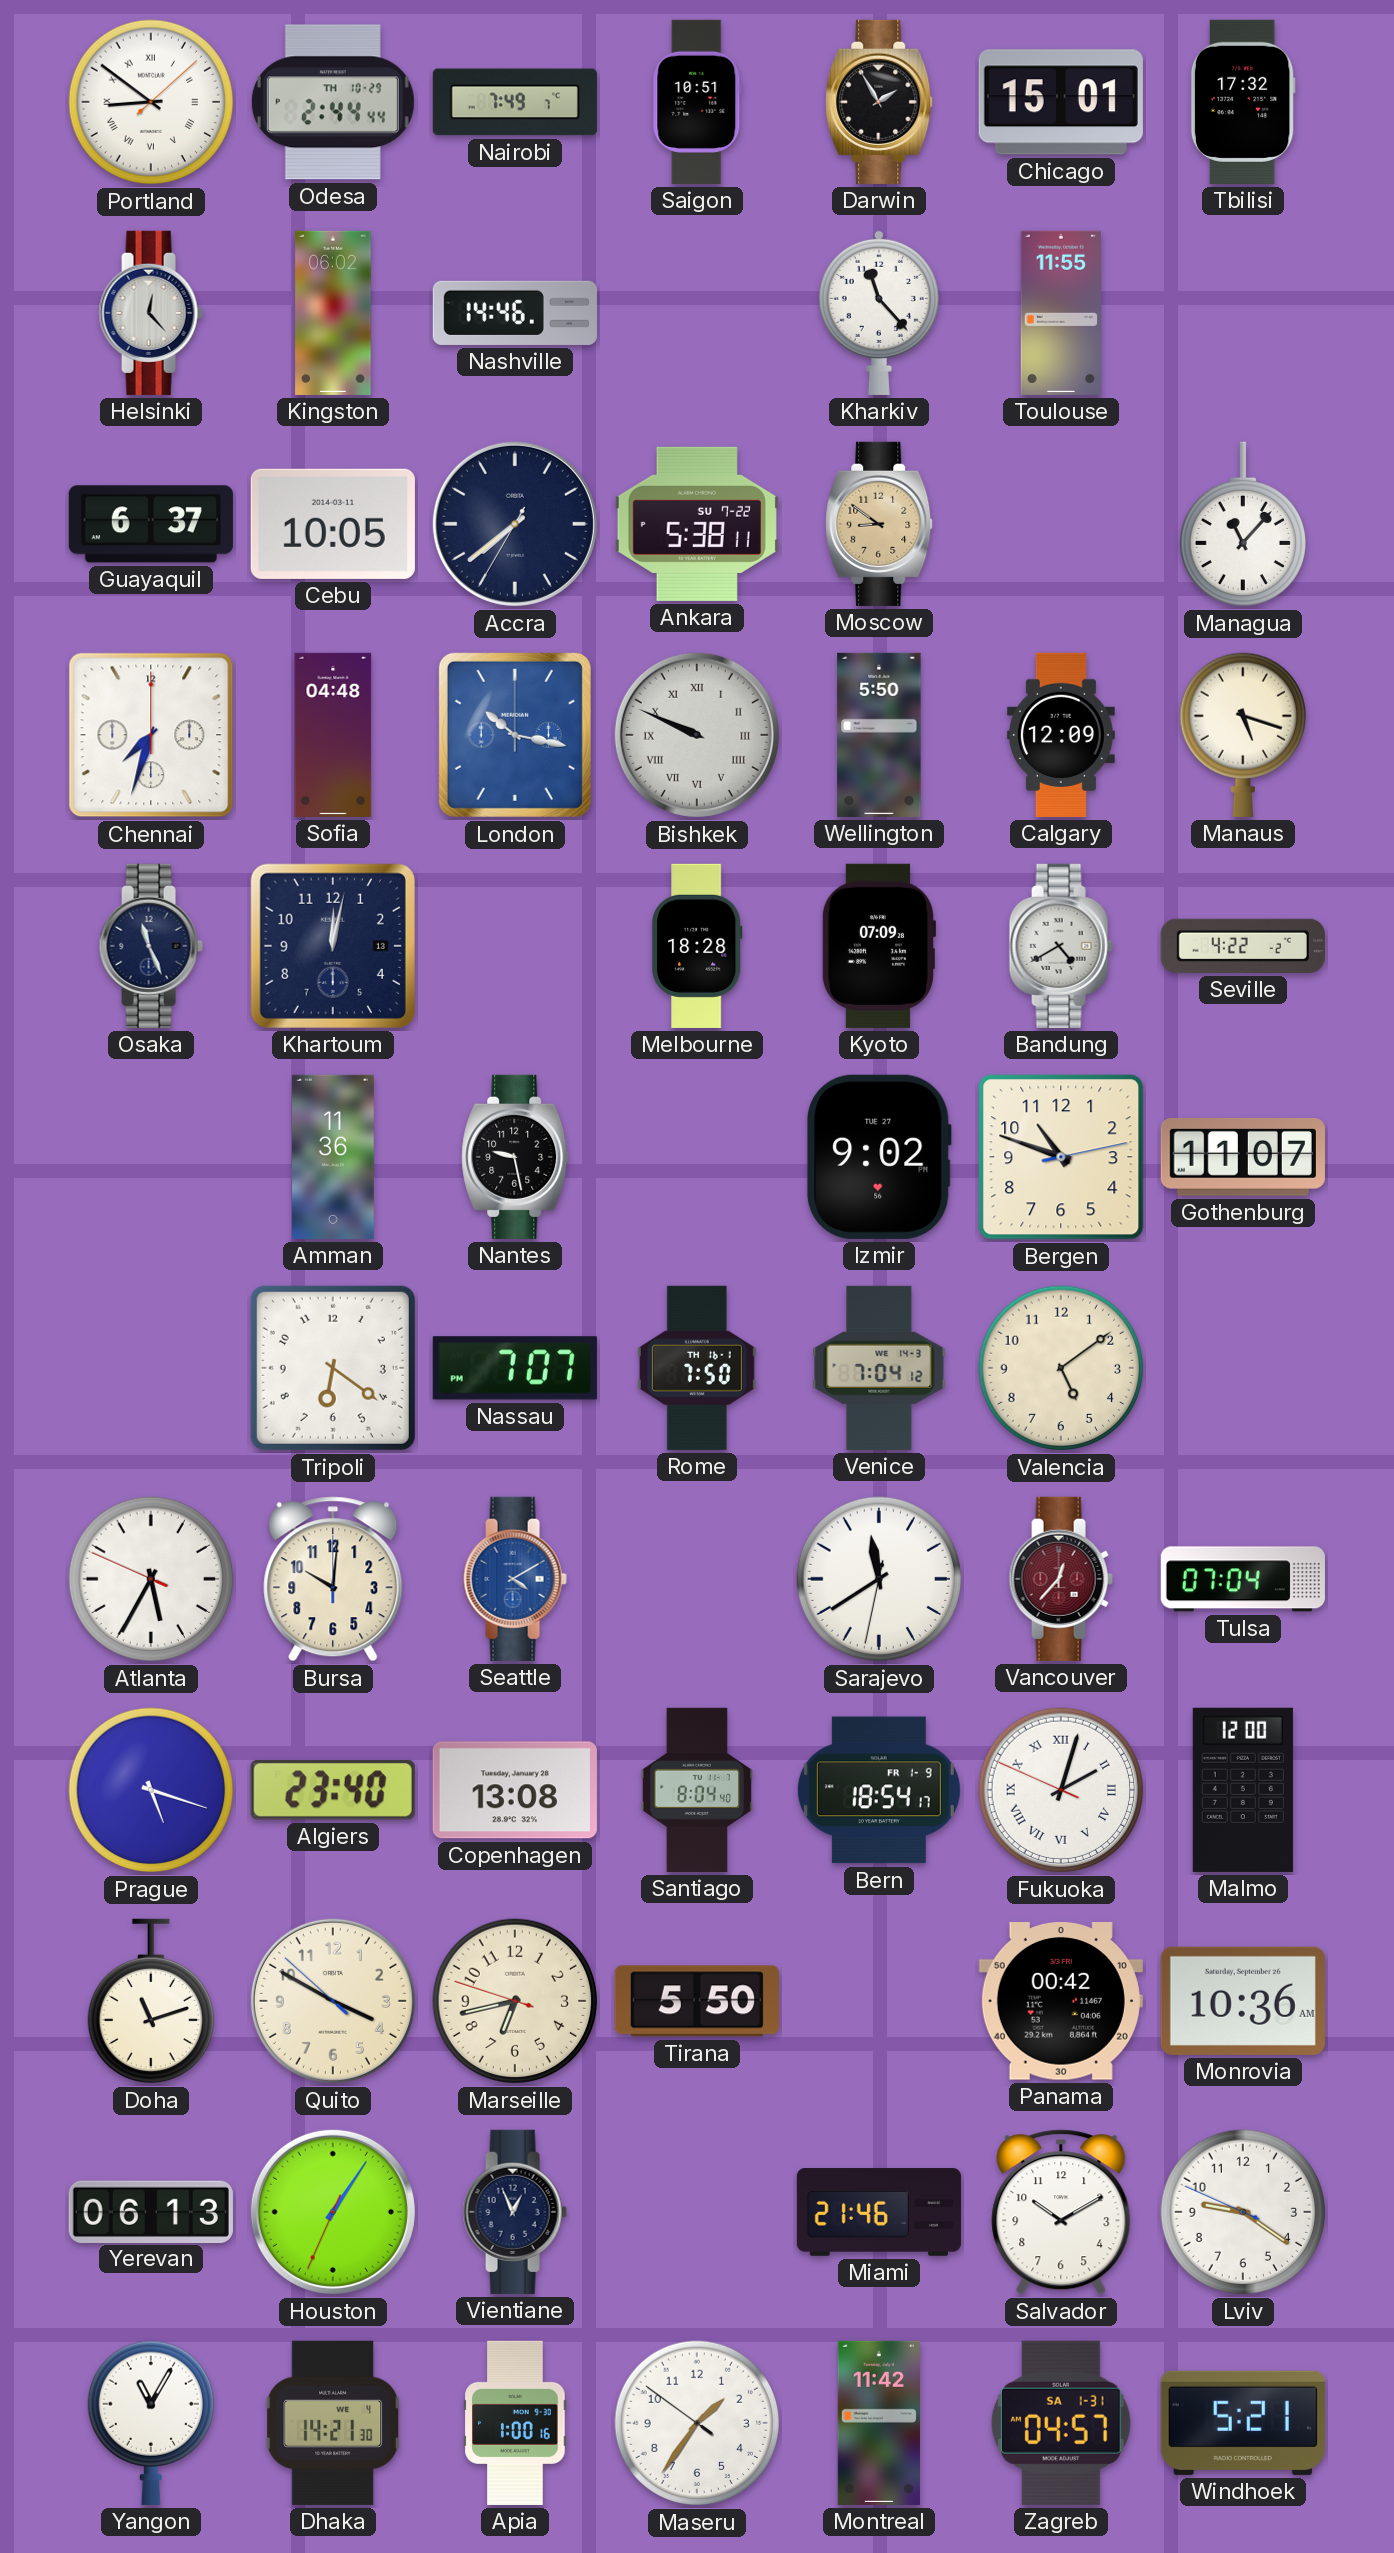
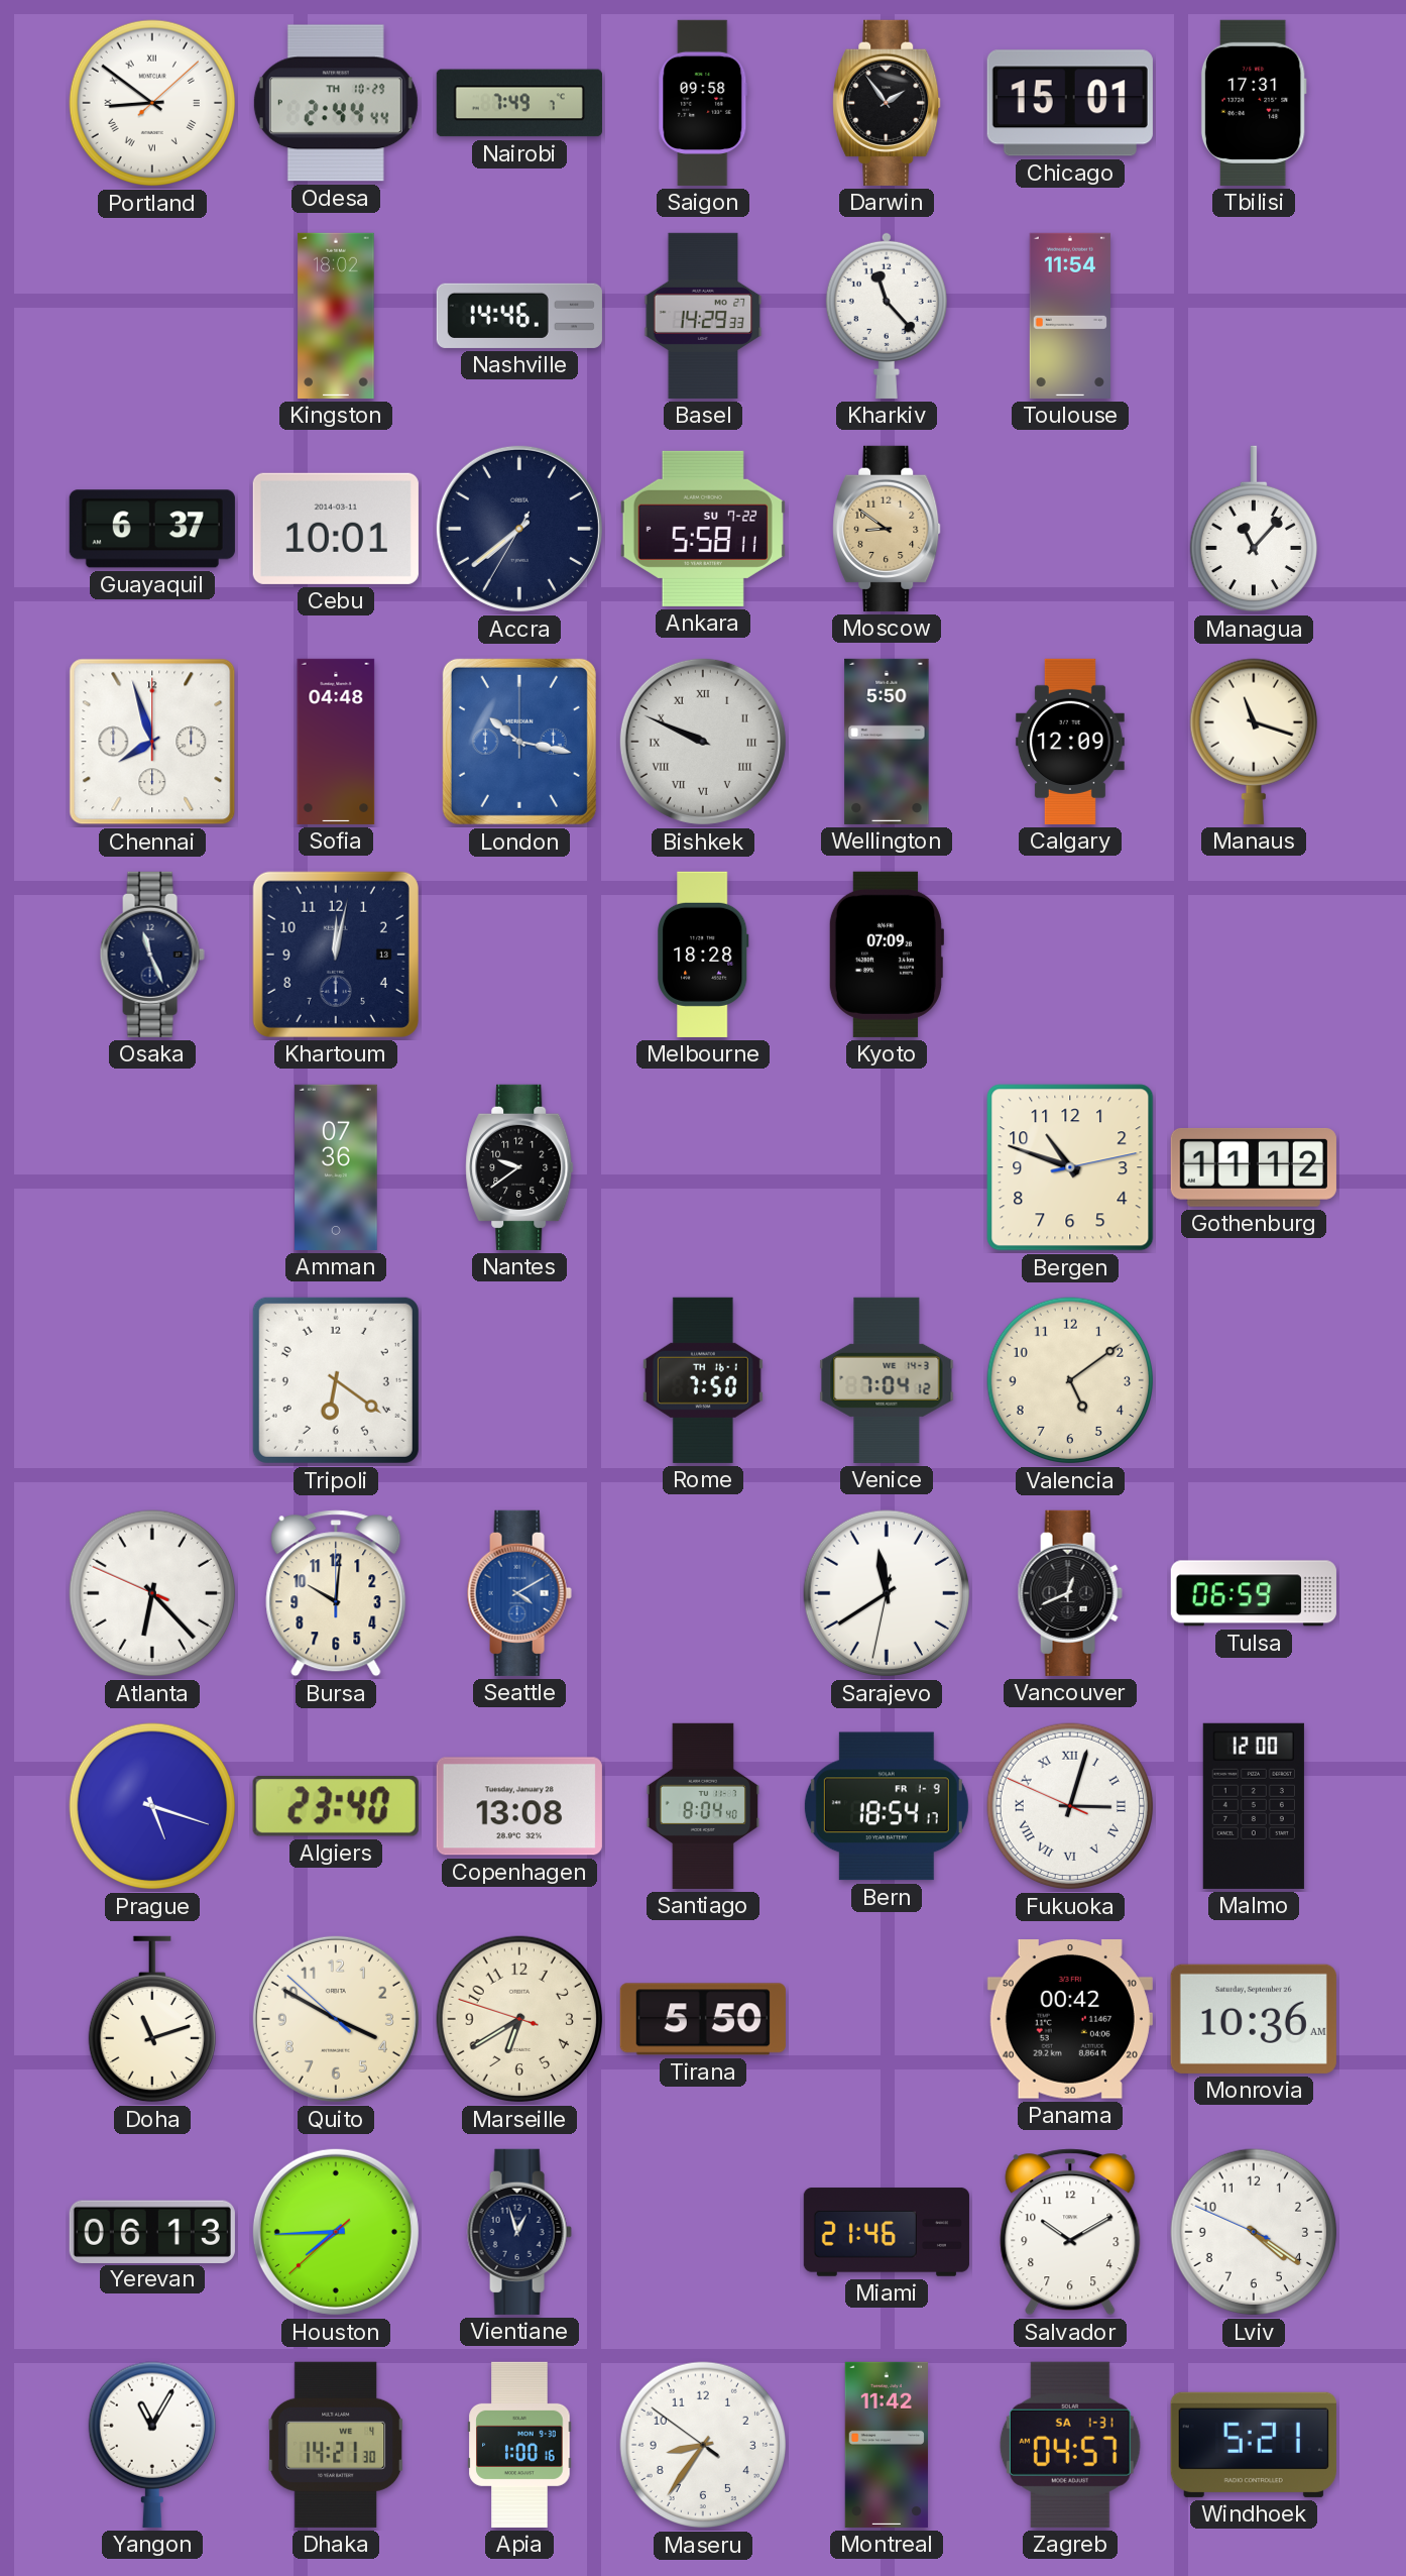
Saigon: 10:51 -> 09:58 (703, 103)
Darwin: 1:55 -> 1:54 (887, 103)
Tbilisi: 17:32 -> 17:31 (1254, 103)
Helsinki: 12:23 -> none (151, 313)
Kingston: 06:02 -> 18:02 (336, 316)
Basel: none -> 14:29 (703, 316)
Toulouse: 11:55 -> 11:54 (1070, 316)
Cebu: 10:05 -> 10:01 (336, 529)
Ankara: 5:38 -> 5:58 (703, 529)
Chennai: 7:33 -> 7:57 (152, 742)
Manaus: 5:18 -> 11:18 (1254, 742)
Bandung: 4:40 -> none (1061, 946)
Seville: 4:22 -> none (1243, 946)
Amman: 11:36 -> 07:36 (336, 1167)
Nantes: 9:28 -> 9:39 (519, 1167)
Izmir: 9:02 -> none (879, 1157)
Gothenburg: 11:07 -> 11:12 (1254, 1167)
Nassau: 7:07 -> none (515, 1368)
Atlanta: 5:34 -> 6:22 (152, 1593)
Vancouver: 12:37 -> 12:41 (1070, 1593)
Vancouver dial: burgundy -> black (1070, 1593)
Tulsa: 07:04 -> 06:59 (1254, 1593)
Fukuoka: 2:02 -> 3:02 (1070, 1806)
Marseille: 6:42 -> 6:39 (519, 2019)
Houston: 1:05 -> 7:44 (336, 2232)
Vientiane: 12:56 -> 12:57 (519, 2232)
Lviv: 9:20 -> 4:20 (1254, 2232)
Maseru: 1:35 -> 8:35 (703, 2445)
